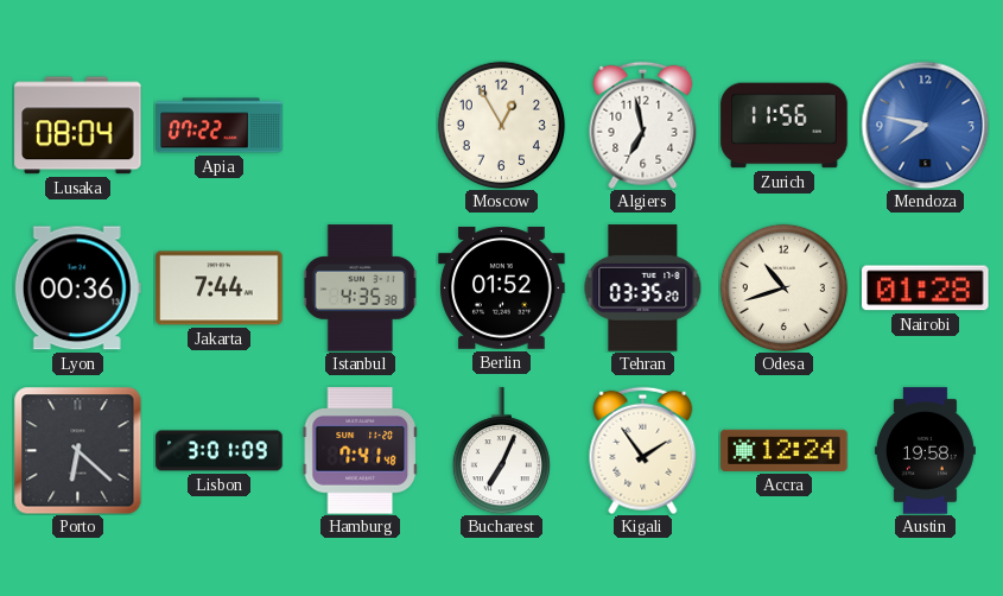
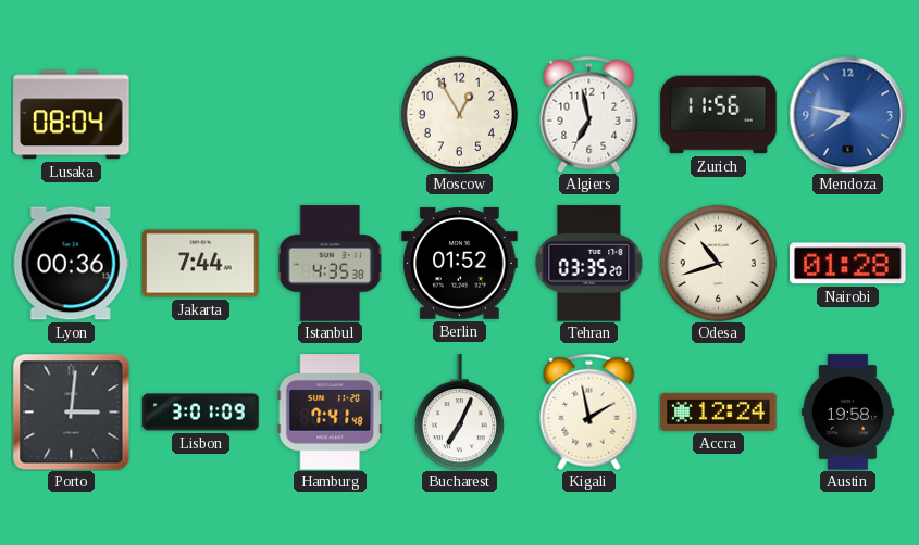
Apia: 07:22 -> none (220, 126)
Porto: 6:22 -> 3:01 (71, 411)
Kigali: 1:54 -> 1:58 (589, 411)
